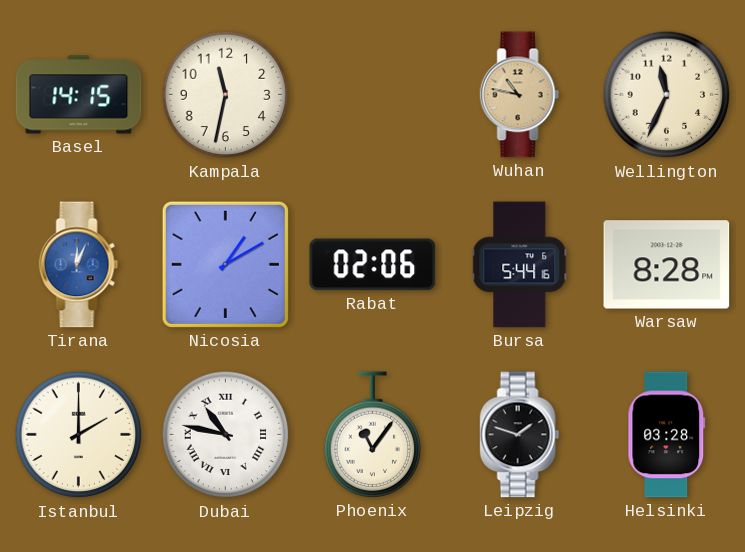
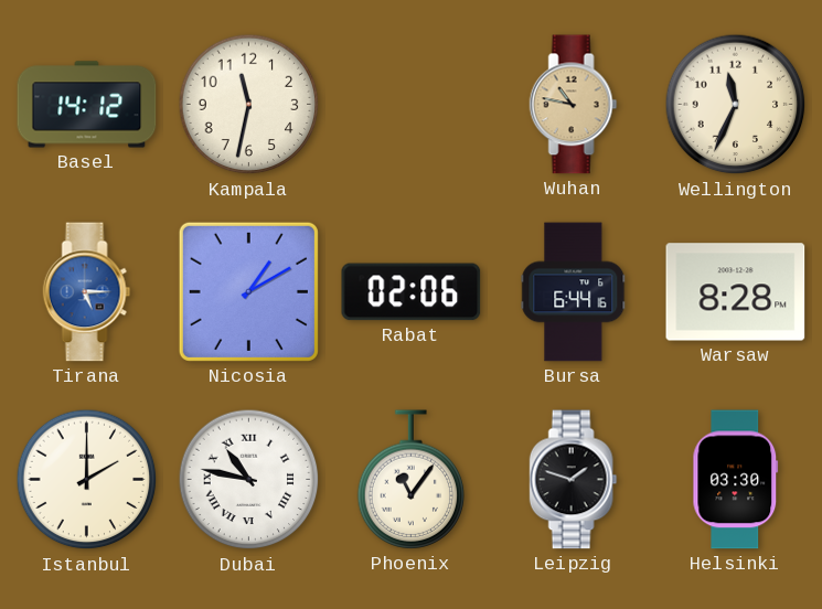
Basel: 14:15 -> 14:12 (87, 105)
Tirana: 12:04 -> 5:15 (87, 292)
Bursa: 5:44 -> 6:44 (574, 292)
Helsinki: 03:28 -> 03:30 (736, 480)
